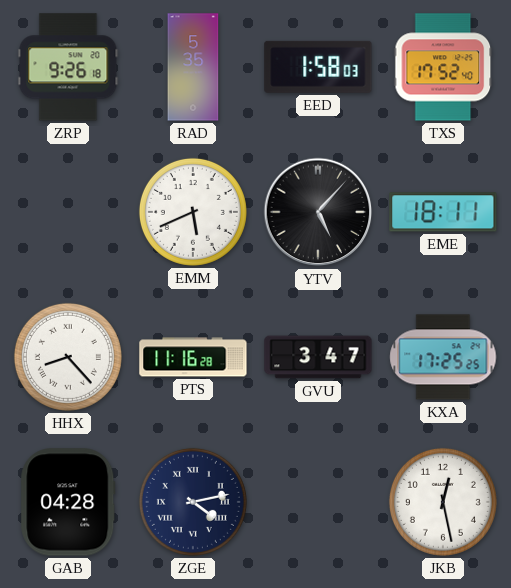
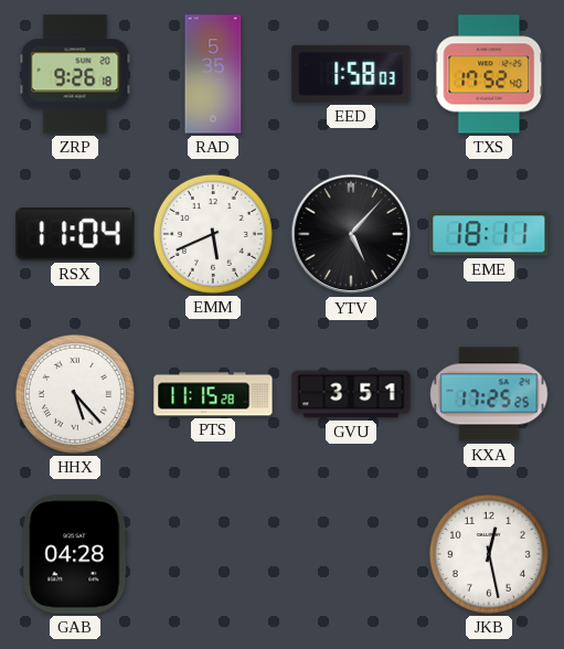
RSX: none -> 11:04 (75, 234)
HHX: 8:23 -> 5:23 (75, 394)
PTS: 11:16 -> 11:15 (213, 394)
GVU: 3:47 -> 3:51 (351, 394)
ZGE: 4:13 -> none (193, 502)
